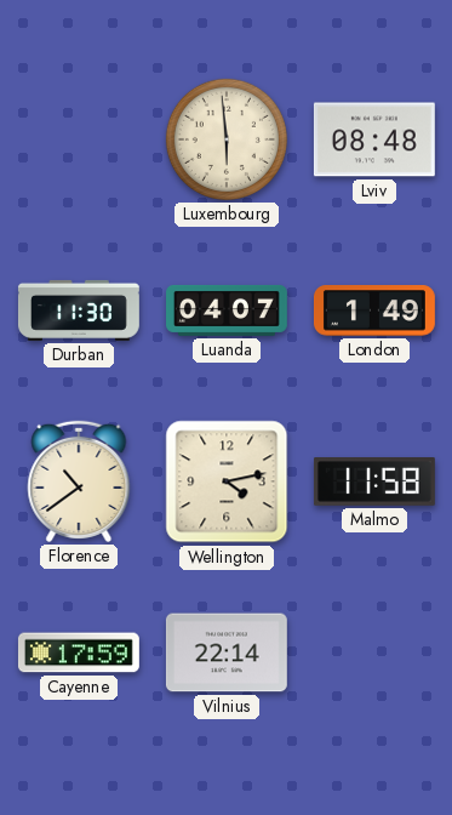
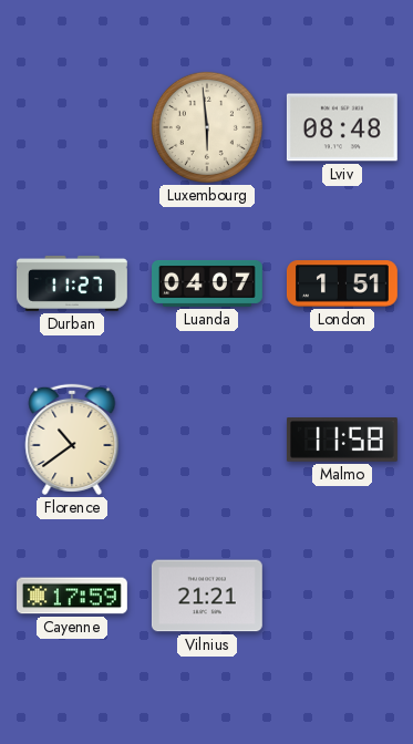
Durban: 11:30 -> 11:27 (72, 283)
London: 1:49 -> 1:51 (342, 283)
Wellington: 4:13 -> none (227, 481)
Vilnius: 22:14 -> 21:21 (207, 596)
